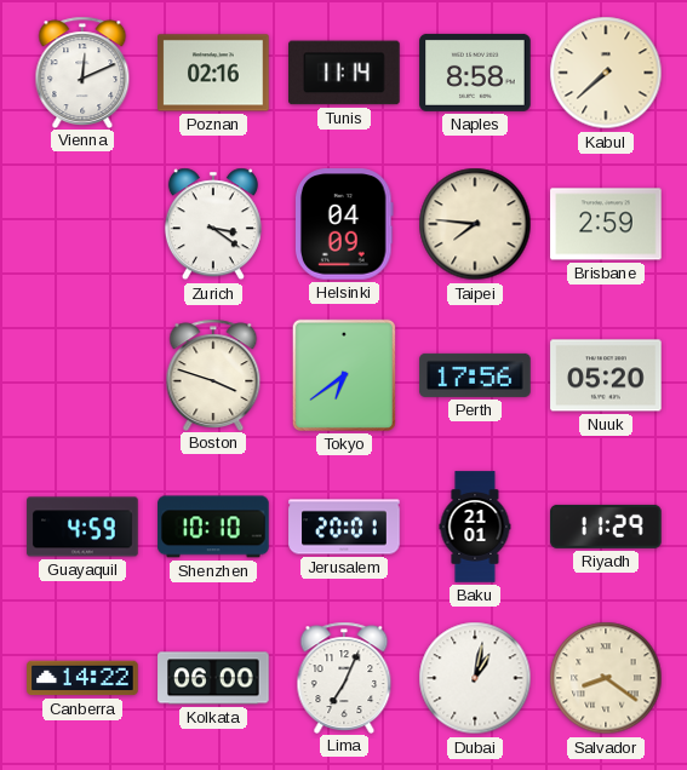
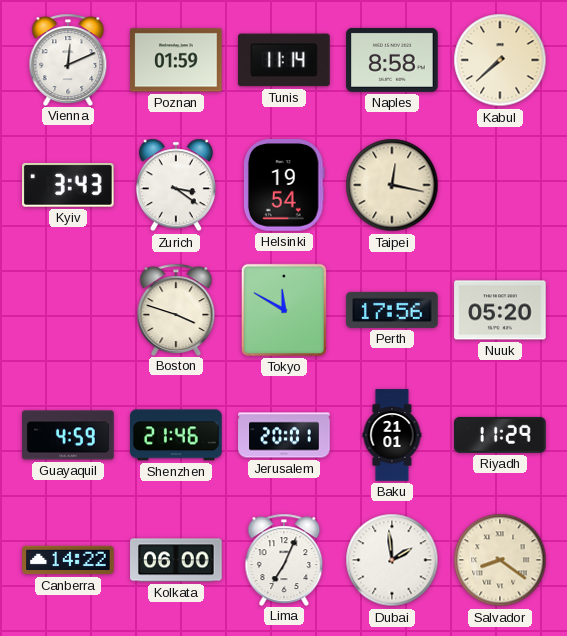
Poznan: 02:16 -> 01:59 (176, 60)
Kyiv: none -> 3:43 (69, 185)
Helsinki: 04:09 -> 19:54 (284, 185)
Taipei: 7:46 -> 12:17 (392, 185)
Brisbane: 2:59 -> none (606, 224)
Tokyo: 6:39 -> 11:50 (284, 310)
Shenzhen: 10:10 -> 21:46 (176, 435)
Dubai: 1:02 -> 1:59 (392, 560)
